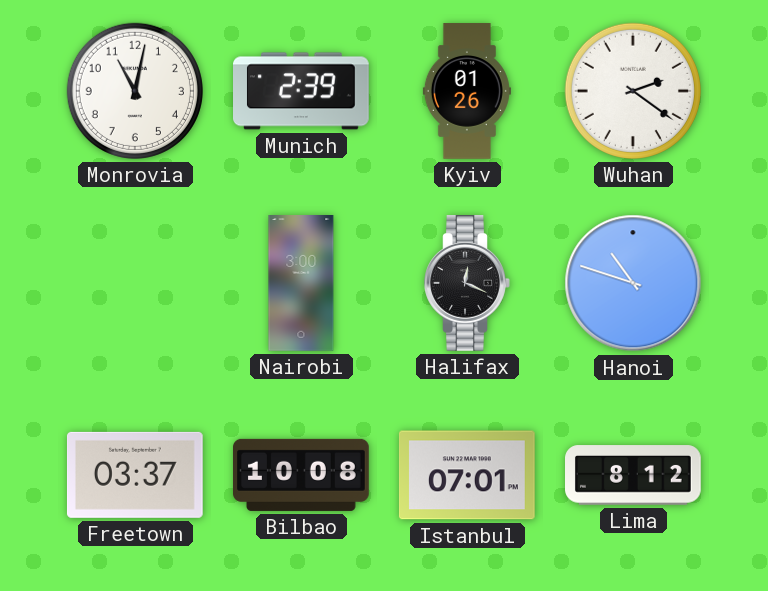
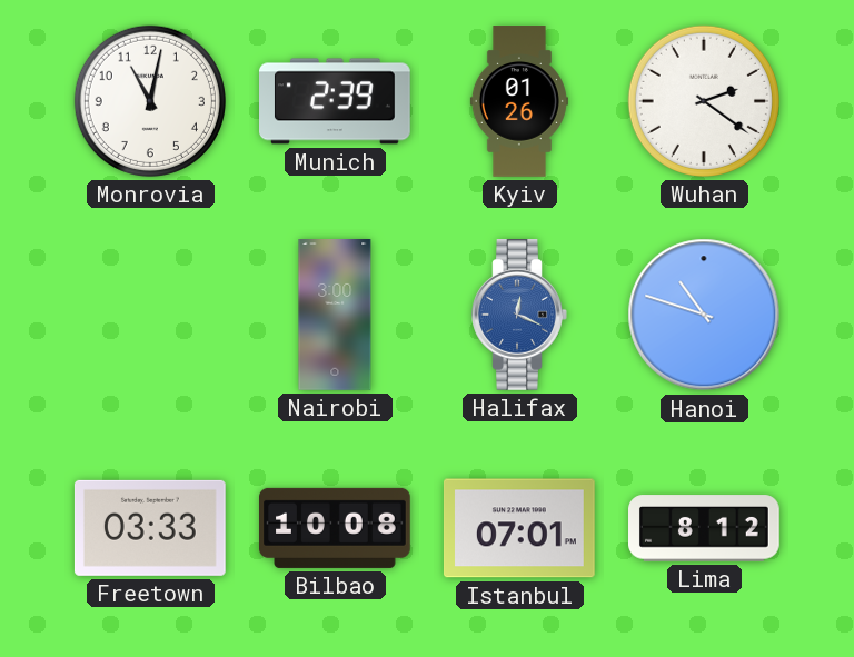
Halifax dial: black -> blue (519, 316)
Freetown: 03:37 -> 03:33 (150, 528)
